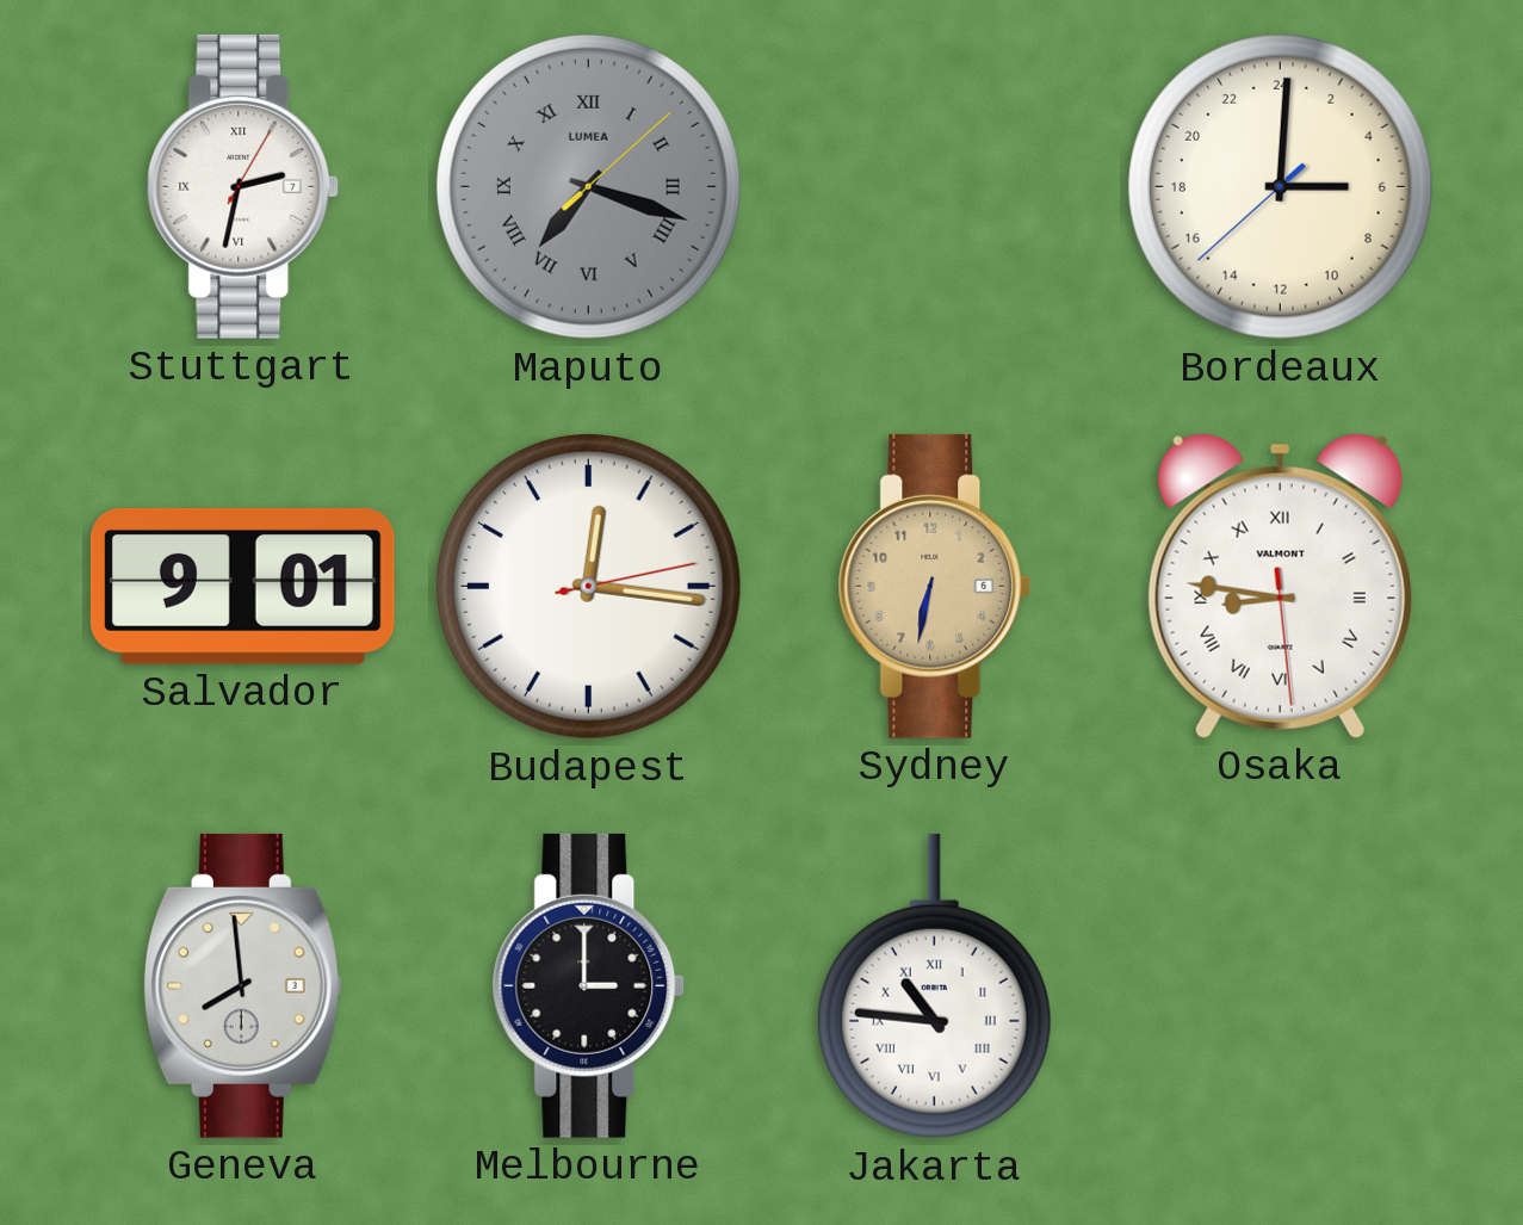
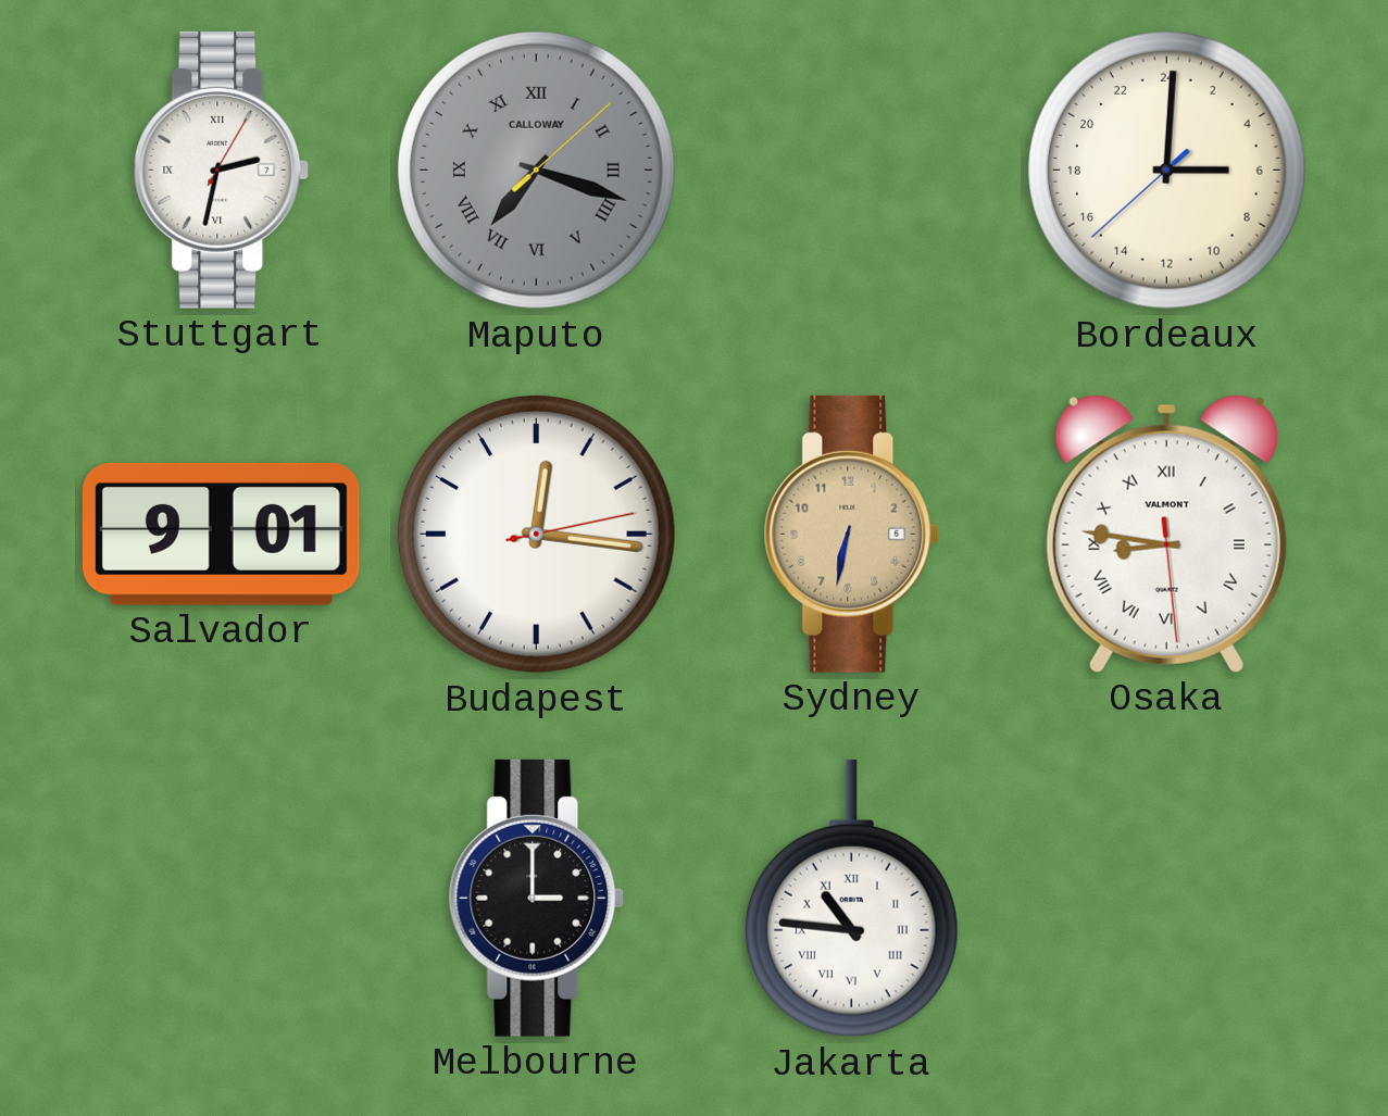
Maputo brand: LUMEA -> CALLOWAY (536, 170)
Geneva: 7:59 -> none (242, 985)
